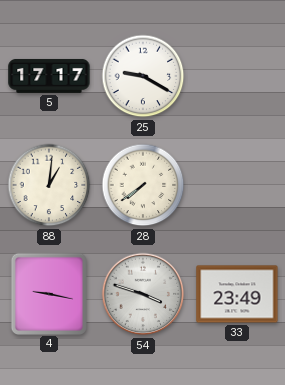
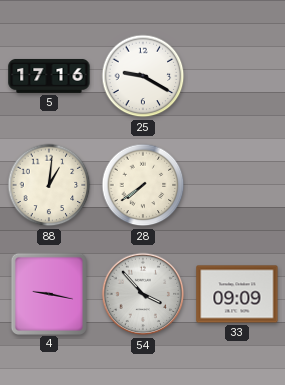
5: 17:17 -> 17:16 (49, 76)
54: 3:48 -> 3:53 (143, 294)
33: 23:49 -> 09:09 (237, 294)
